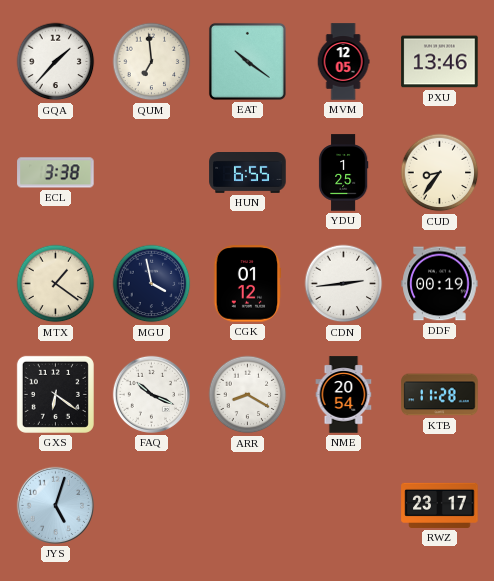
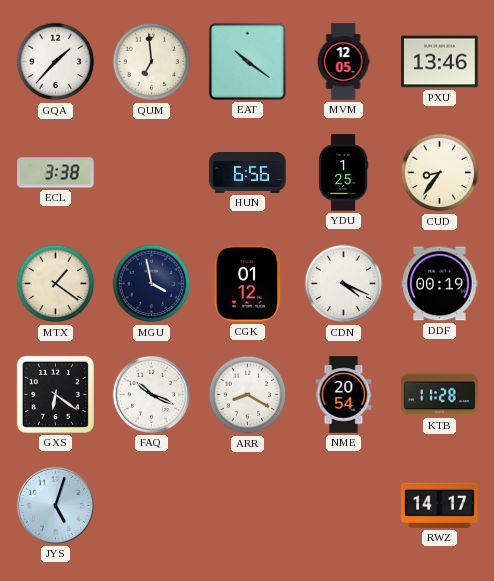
HUN: 6:55 -> 6:56 (248, 173)
CDN: 2:44 -> 4:19 (344, 284)
RWZ: 23:17 -> 14:17 (440, 505)
